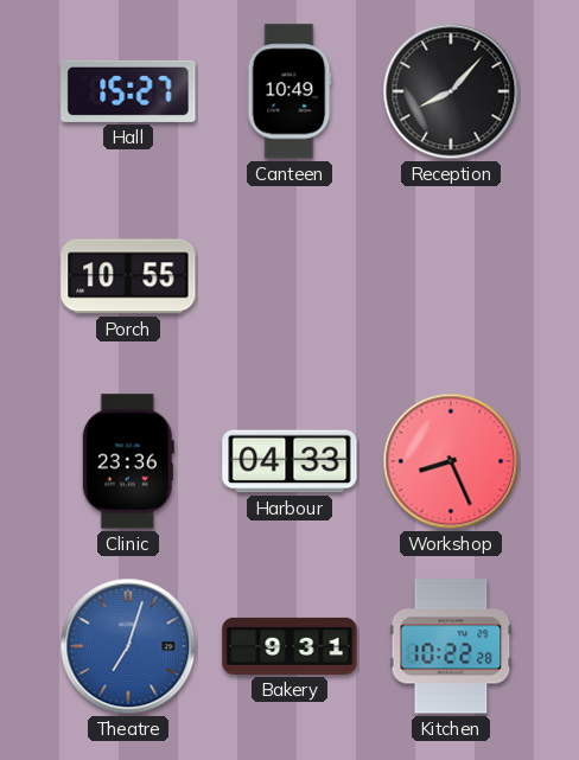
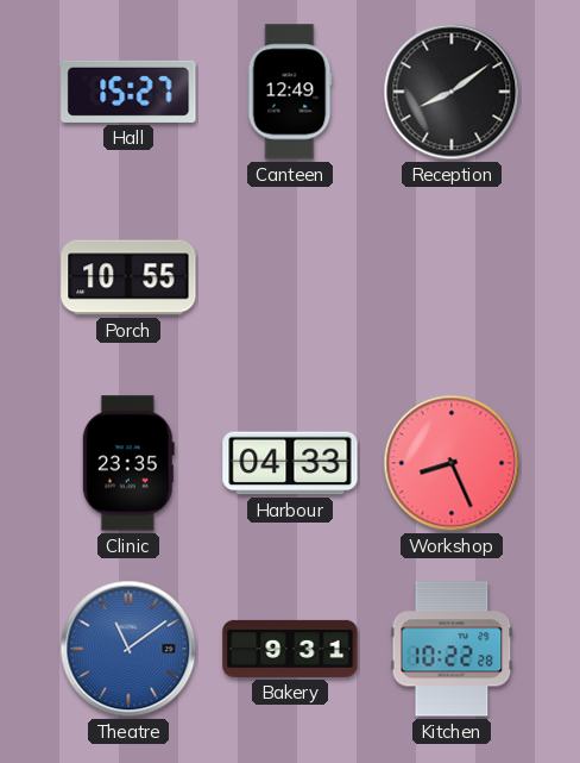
Canteen: 10:49 -> 12:49 (290, 92)
Reception: 8:07 -> 8:09 (452, 92)
Clinic: 23:36 -> 23:35 (128, 463)
Theatre: 7:03 -> 11:09 (128, 649)
